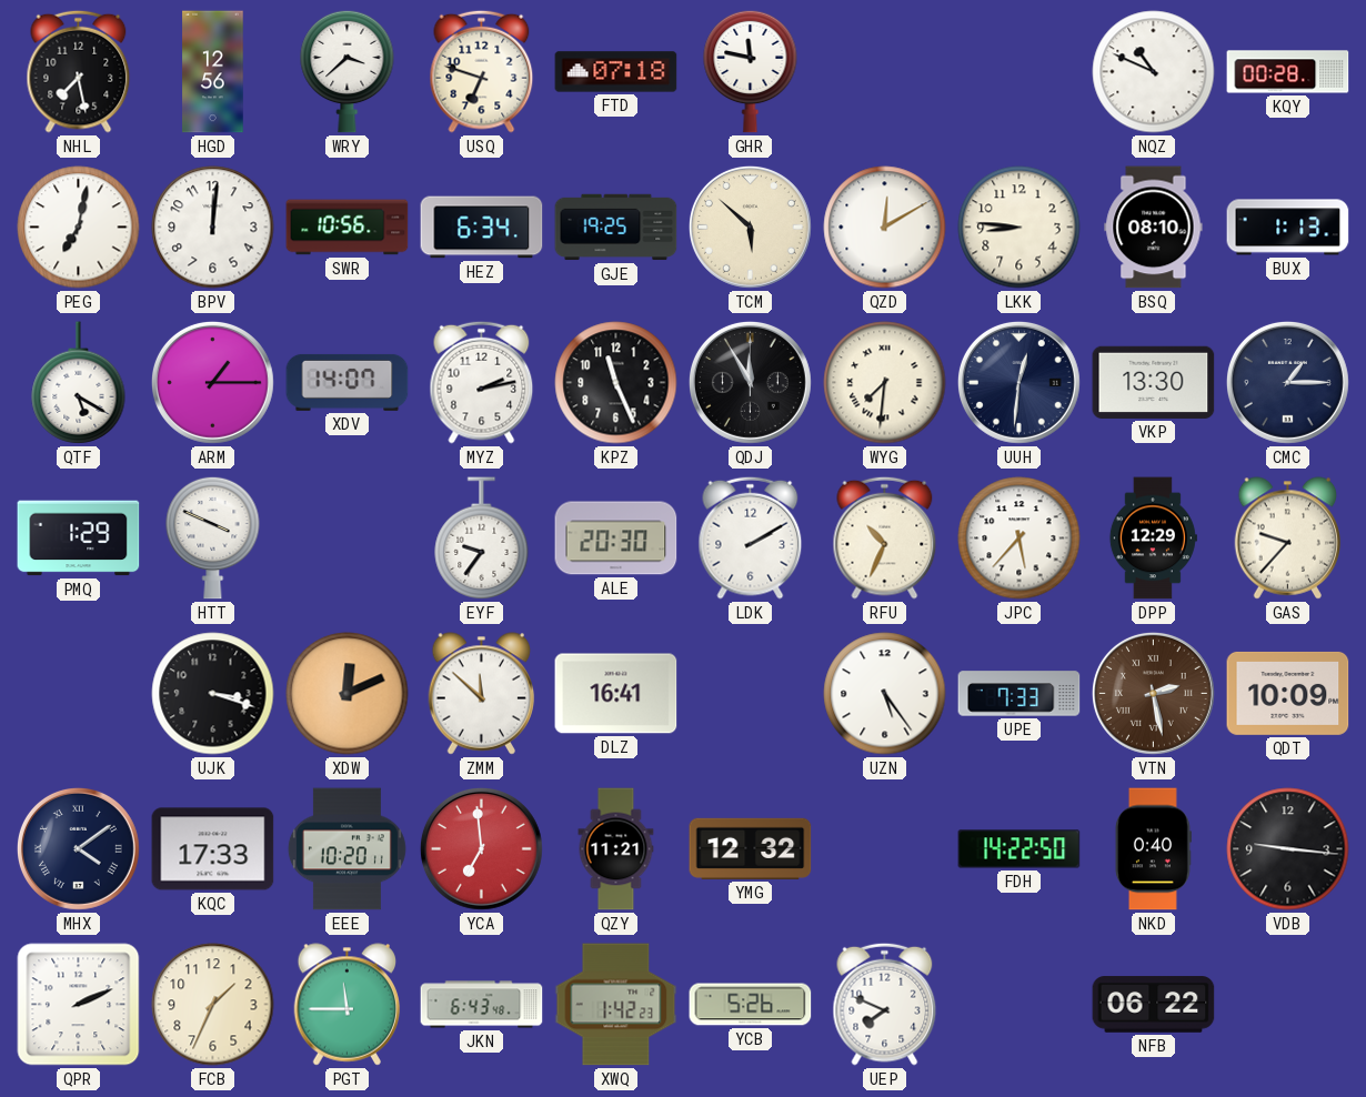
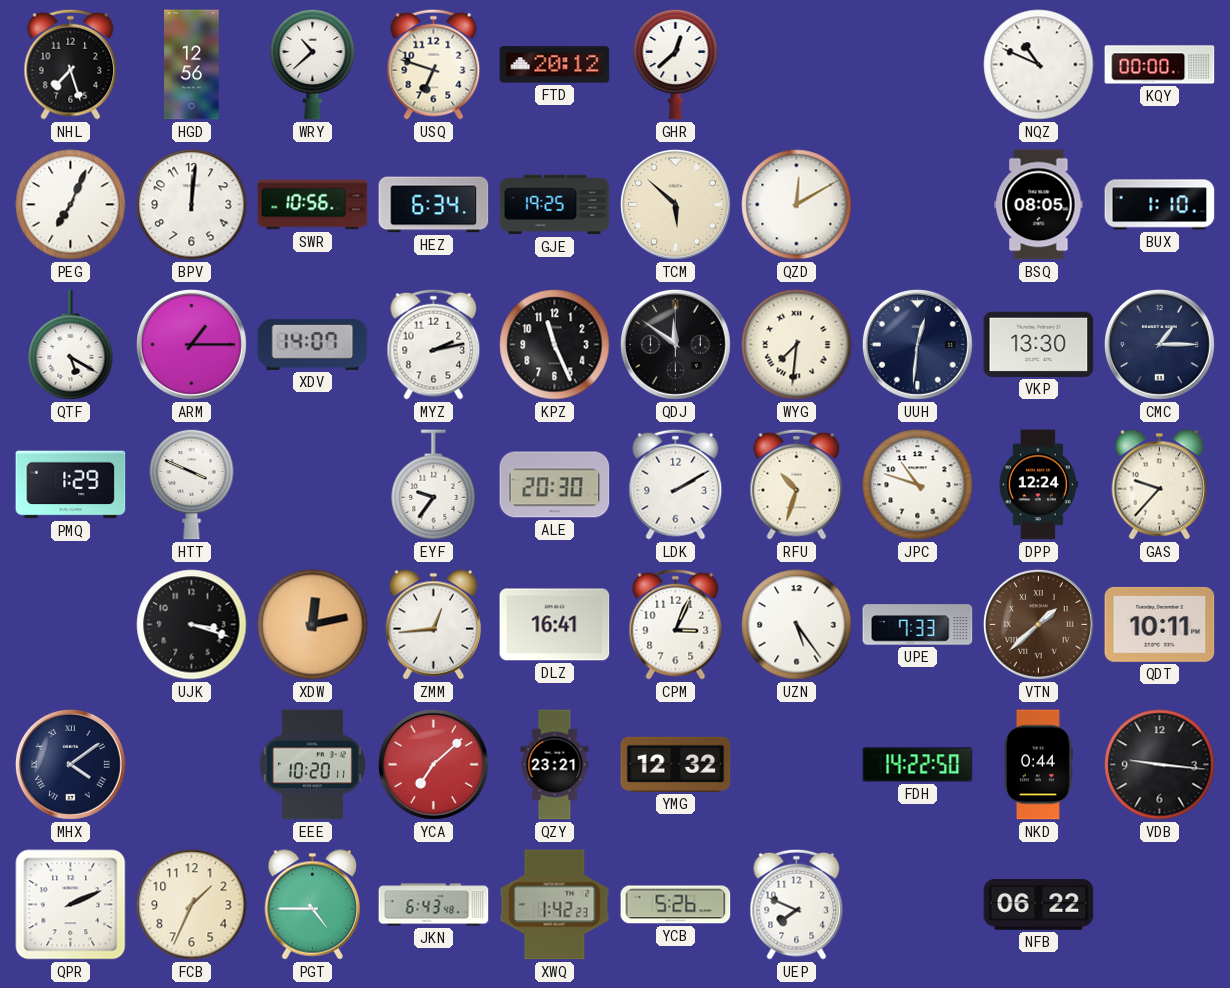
NHL: 7:28 -> 7:27 (71, 64)
WRY: 3:38 -> 10:38 (313, 64)
FTD: 07:18 -> 20:12 (555, 65)
GHR: 11:47 -> 12:38 (676, 64)
KQY: 00:28 -> 00:00 (1160, 65)
PEG: 7:02 -> 7:04 (71, 205)
LKK: 8:46 -> none (1020, 228)
BSQ: 08:10 -> 08:05 (1039, 205)
BUX: 1:13 -> 1:10 (1160, 205)
QDJ: 11:55 -> 11:51 (675, 344)
RFU: 10:34 -> 10:33 (797, 484)
JPC: 5:37 -> 10:48 (918, 485)
DPP: 12:29 -> 12:24 (1038, 485)
XDW: 12:11 -> 12:13 (313, 625)
ZMM: 11:52 -> 12:44 (434, 625)
CPM: none -> 3:04 (676, 624)
VTN: 2:28 -> 1:38 (1038, 624)
QDT: 10:09 -> 10:11 (1160, 624)
KQC: 17:33 -> none (213, 849)
YCA: 6:59 -> 7:08 (433, 764)
QZY: 11:21 -> 23:21 (555, 765)
NKD: 0:40 -> 0:44 (1038, 765)
PGT: 11:45 -> 4:45 (313, 905)
